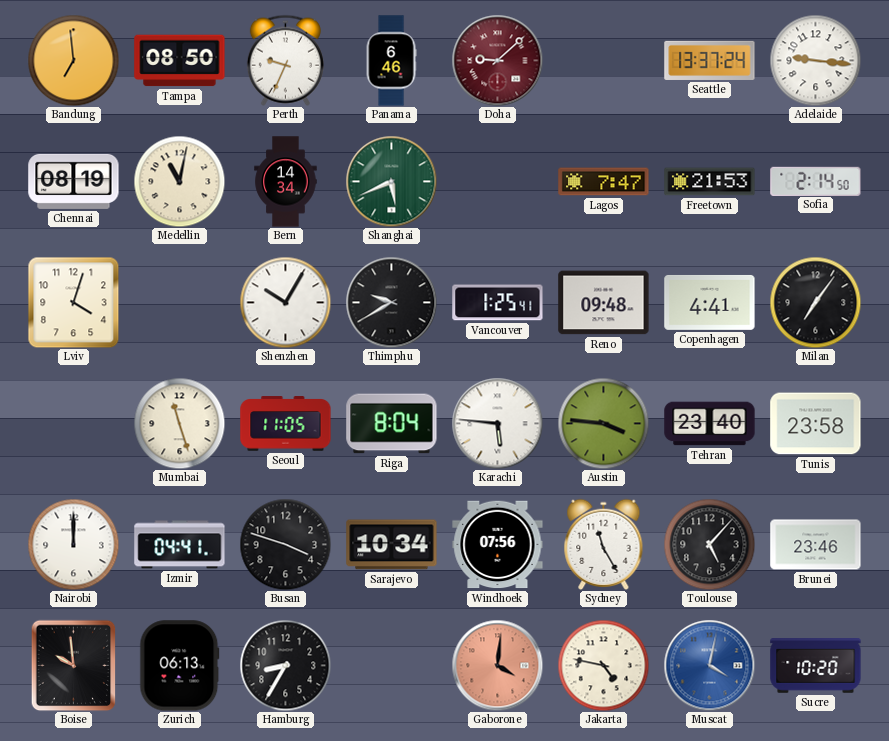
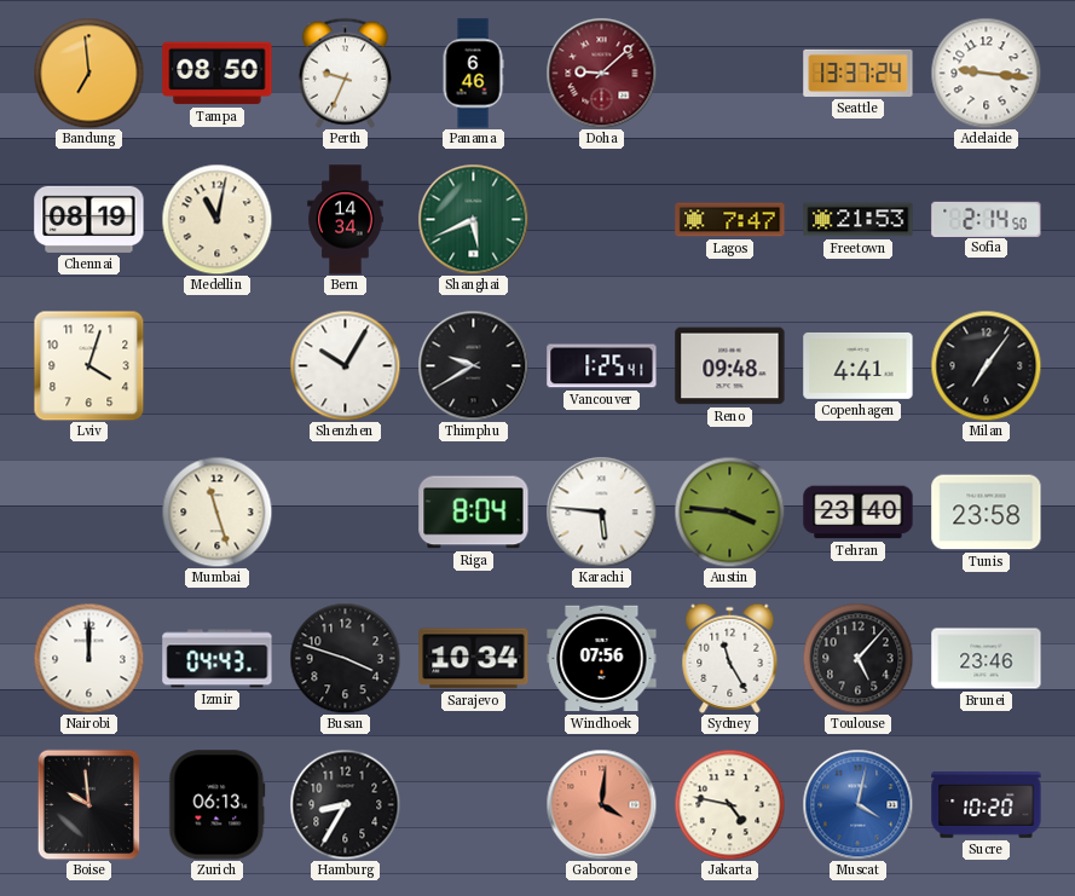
Seoul: 11:05 -> none (286, 424)
Izmir: 04:41 -> 04:43 (218, 659)
